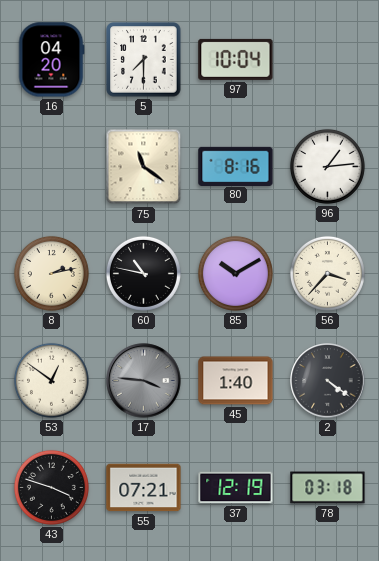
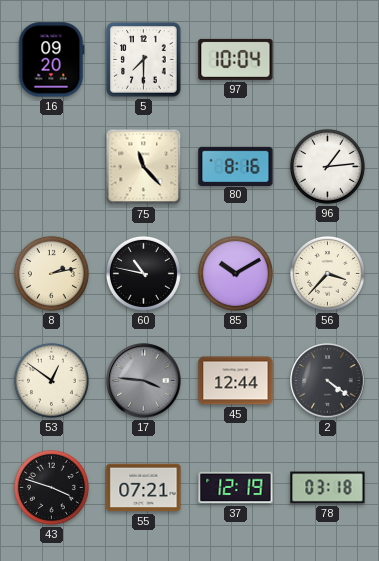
16: 04:20 -> 09:20 (51, 60)
75: 11:21 -> 11:23 (144, 167)
45: 1:40 -> 12:44 (236, 381)
